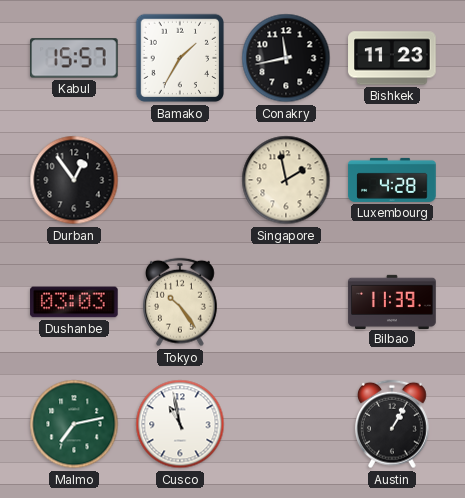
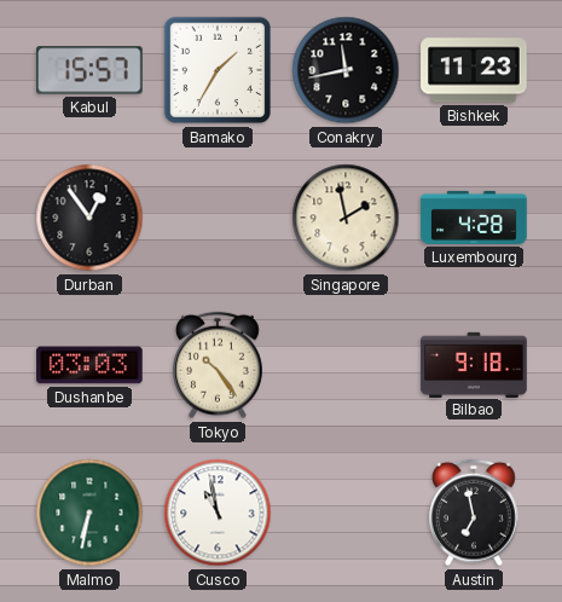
Bilbao: 11:39 -> 9:18 (474, 364)
Malmo: 7:13 -> 6:32 (89, 513)
Austin: 1:05 -> 6:58 (475, 513)
